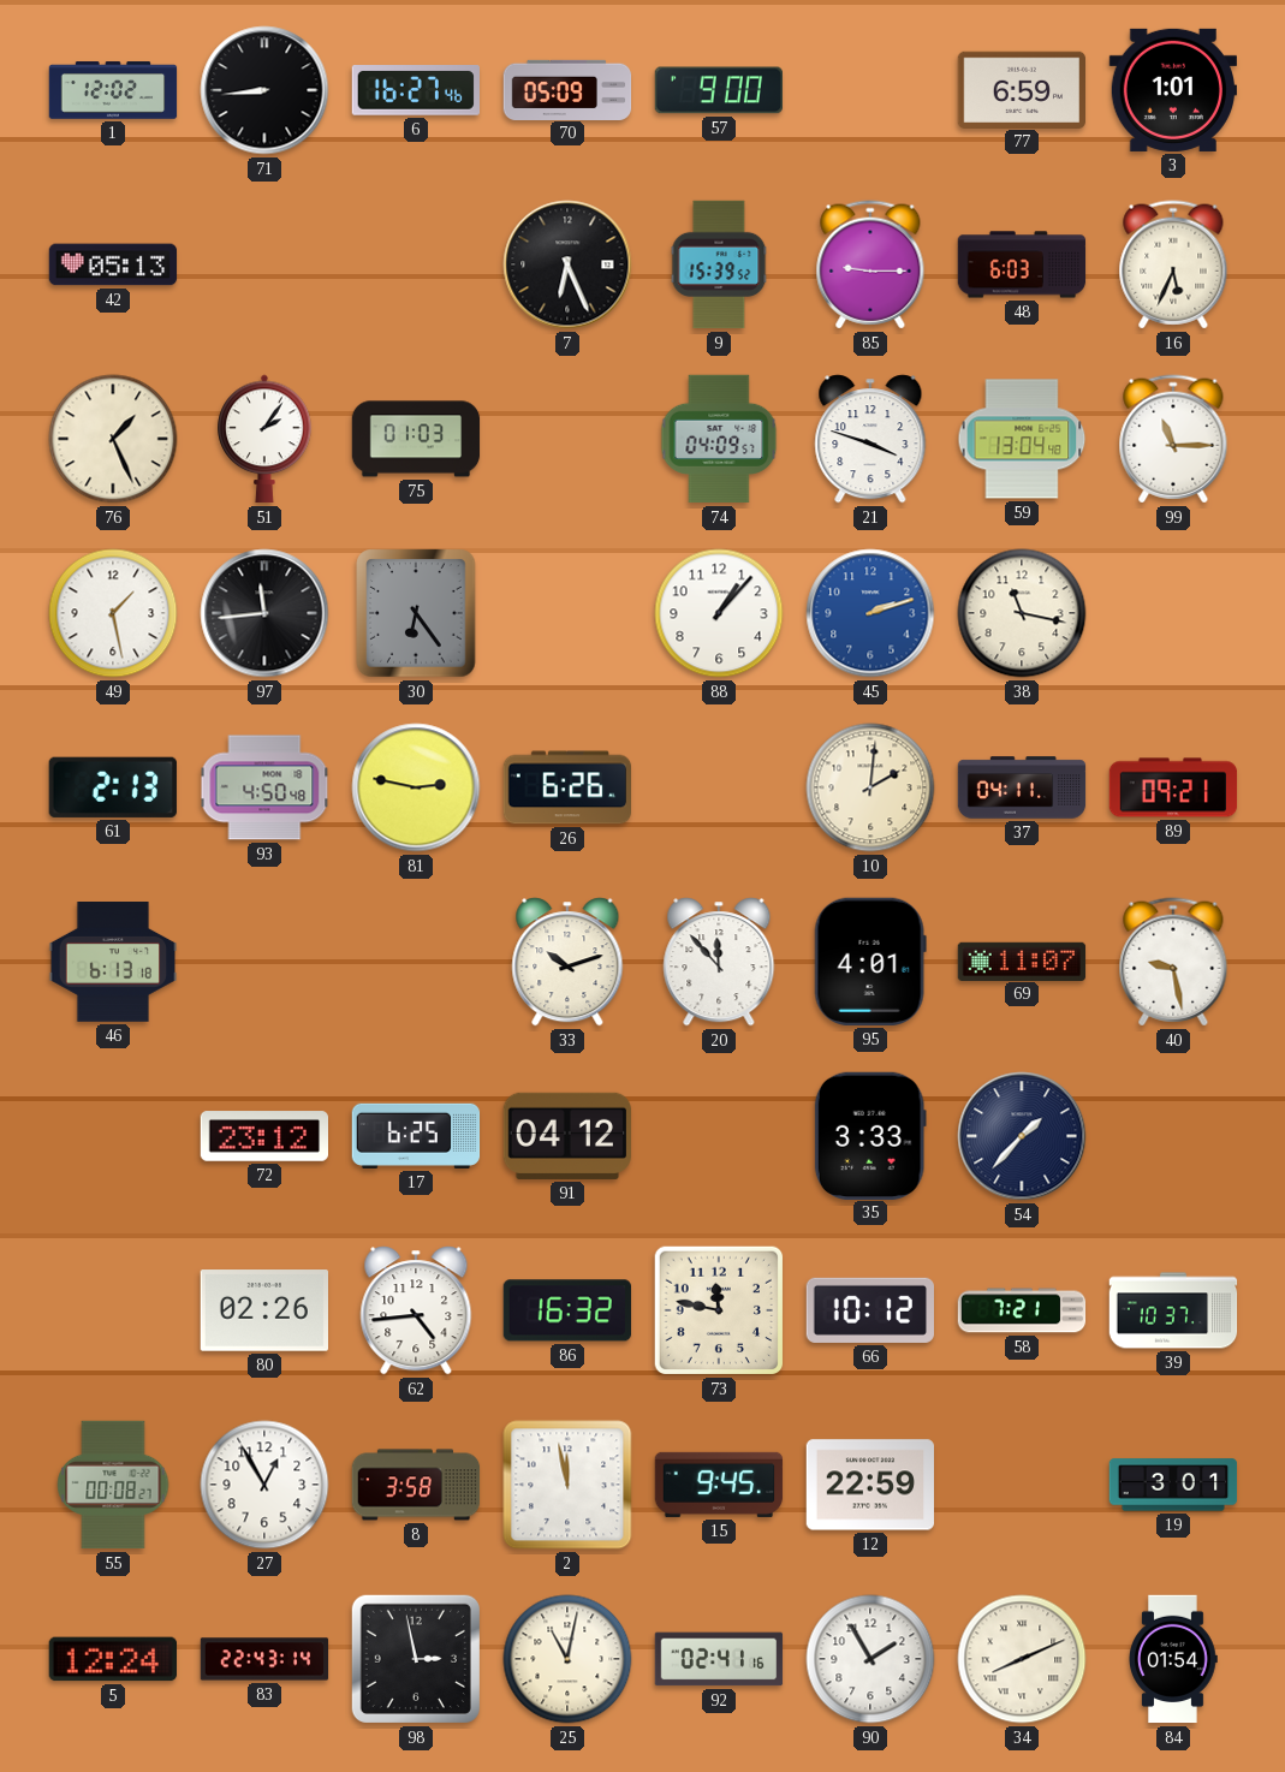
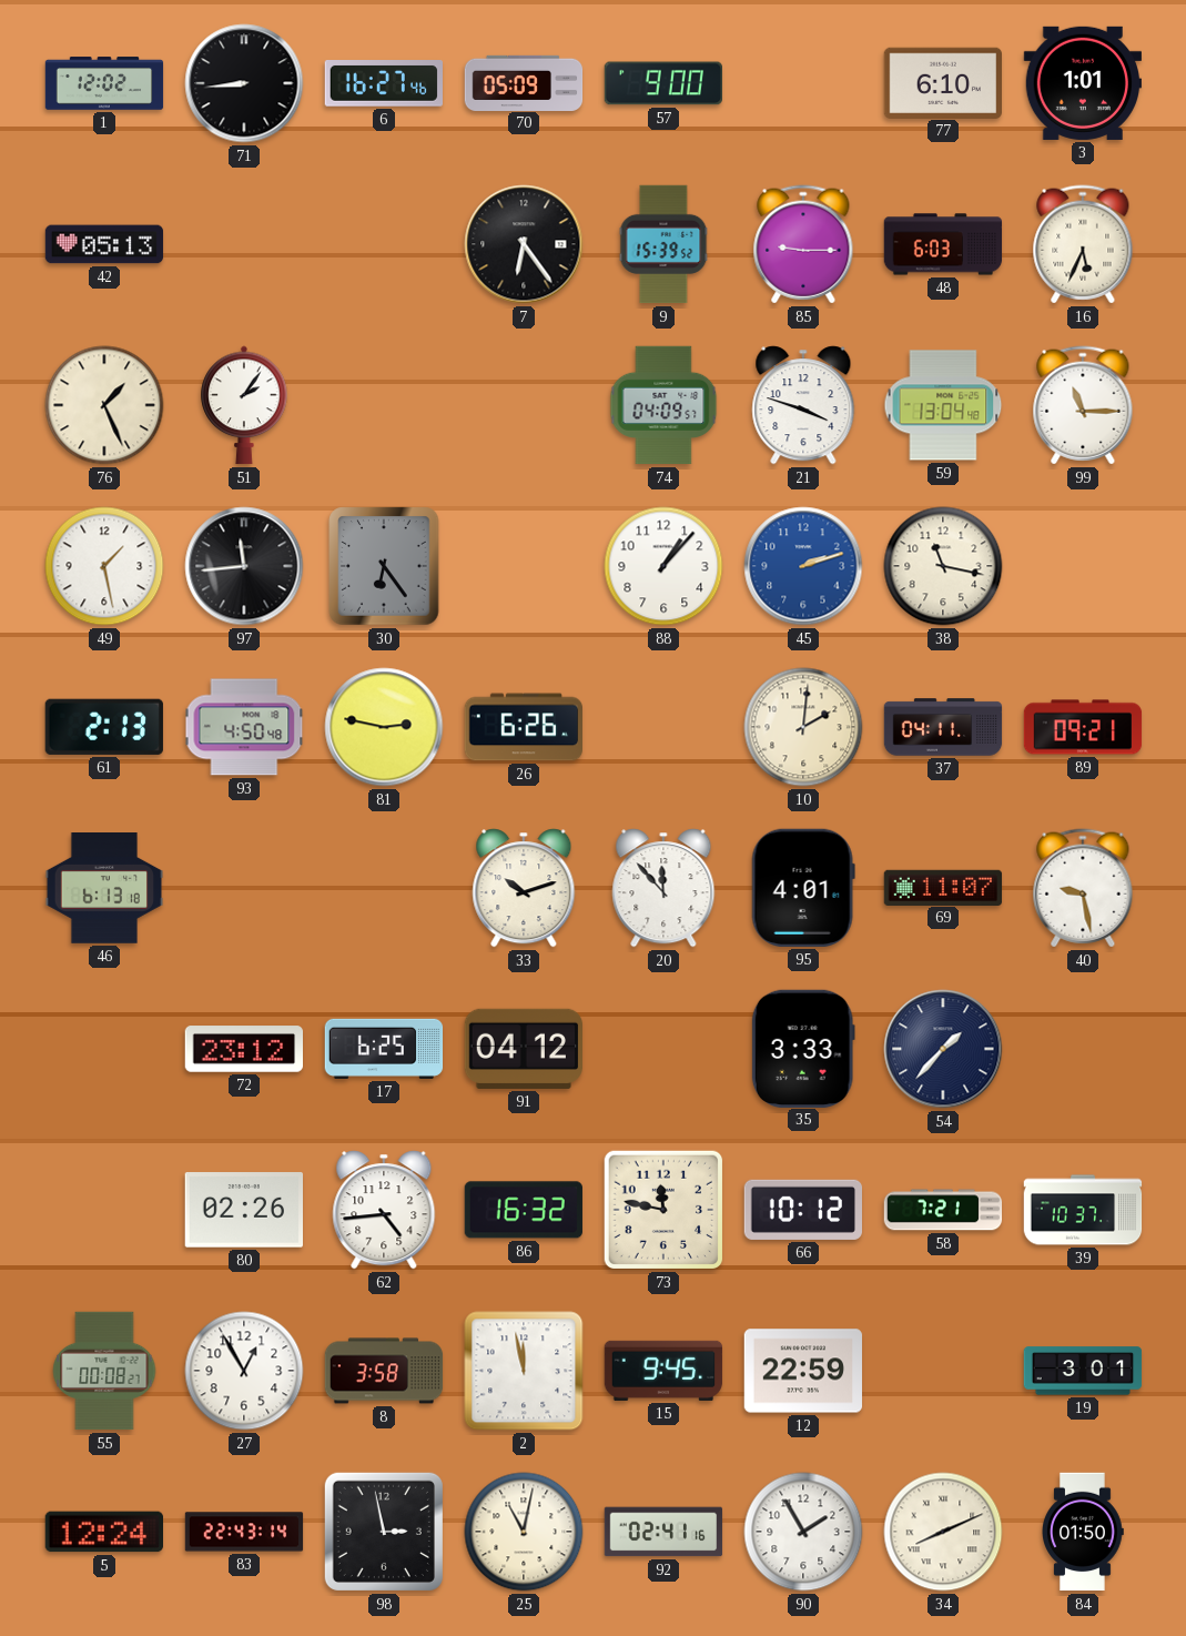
77: 6:59 -> 6:10 (942, 82)
7: 6:26 -> 6:24 (524, 244)
75: 01:03 -> none (416, 439)
84: 01:54 -> 01:50 (1083, 1532)
